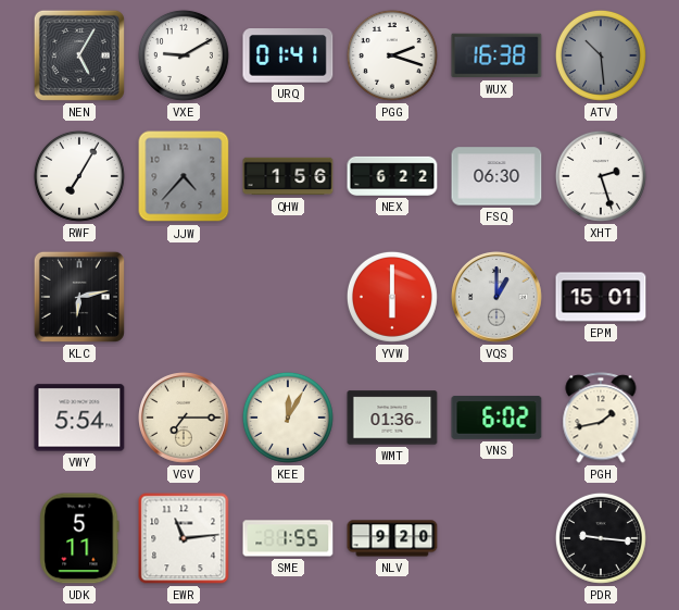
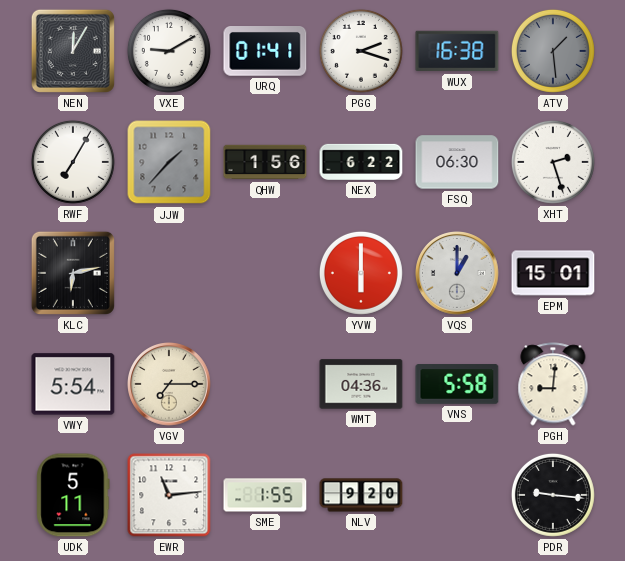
NEN: 5:05 -> 12:05 (73, 51)
ATV: 10:29 -> 1:29 (553, 51)
JJW: 4:37 -> 1:37 (169, 162)
KEE: 12:05 -> none (288, 418)
WMT: 01:36 -> 04:36 (361, 384)
VNS: 6:02 -> 5:58 (457, 384)
PGH: 1:43 -> 9:01 (553, 384)
